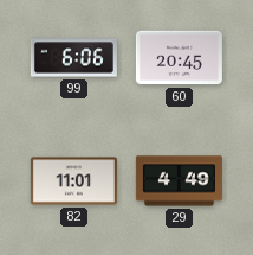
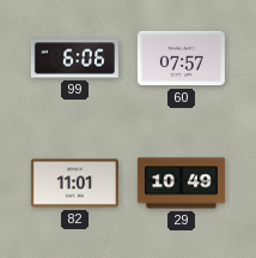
60: 20:45 -> 07:57 (181, 59)
29: 4:49 -> 10:49 (181, 184)
